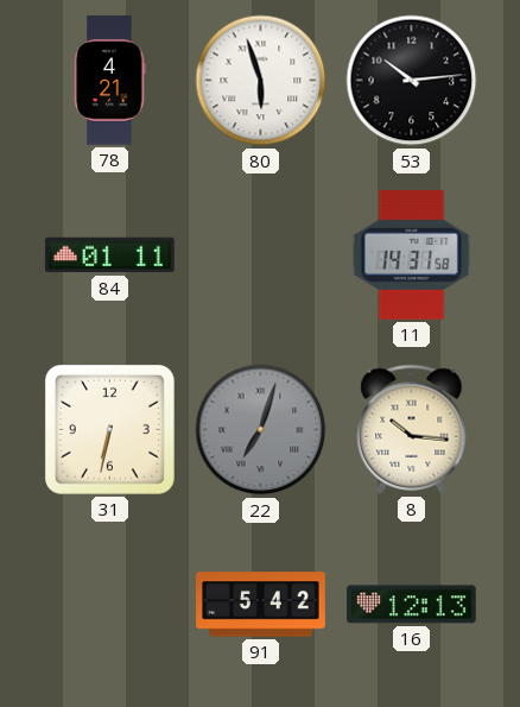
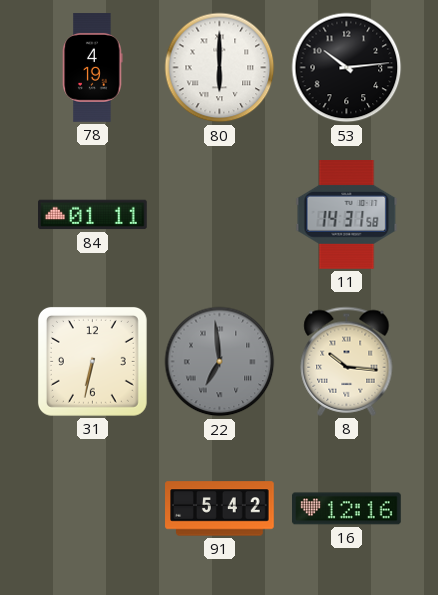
78: 4:21 -> 4:19 (93, 68)
80: 5:57 -> 6:00 (220, 68)
22: 7:03 -> 6:59 (220, 362)
16: 12:13 -> 12:16 (347, 509)
